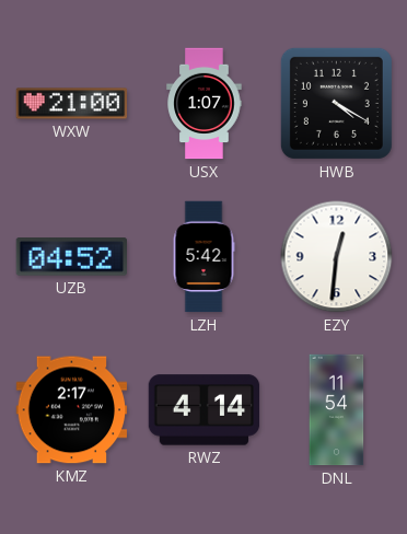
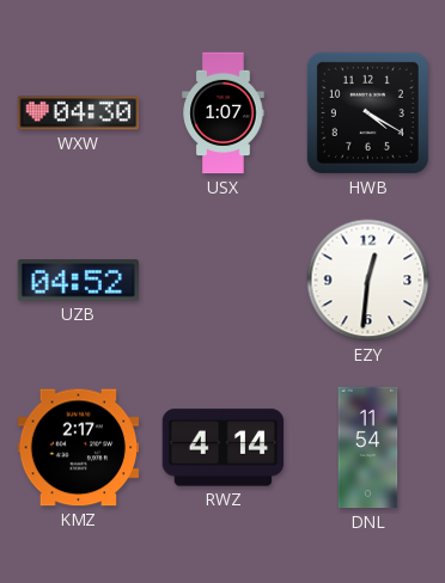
WXW: 21:00 -> 04:30 (79, 113)
LZH: 5:42 -> none (203, 257)
